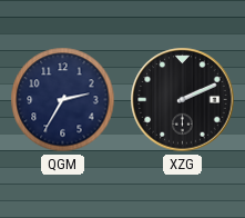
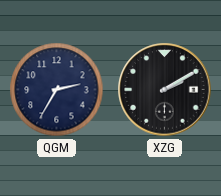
XZG: 2:11 -> 2:10 (165, 90)
